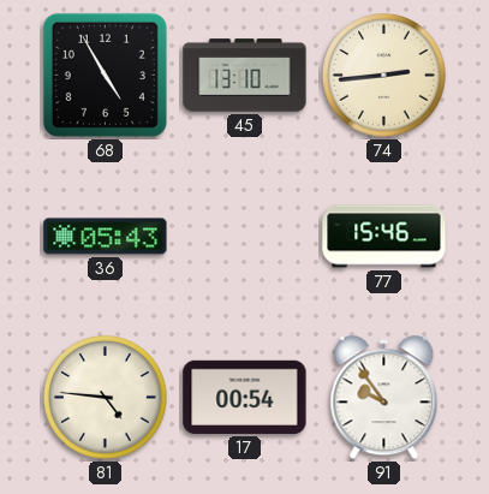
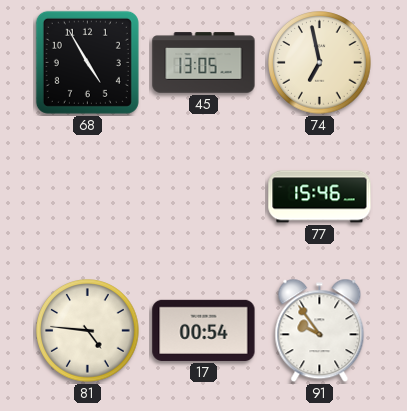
45: 13:10 -> 13:05 (204, 63)
74: 2:44 -> 6:58 (320, 63)
36: 05:43 -> none (106, 237)
